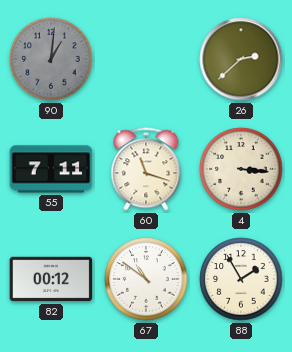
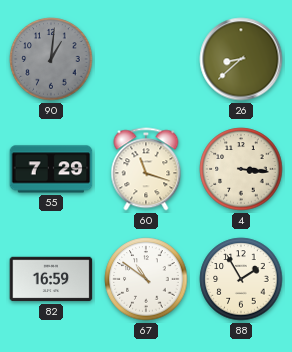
26: 2:38 -> 8:38 (241, 59)
55: 7:11 -> 7:29 (51, 169)
82: 00:12 -> 16:59 (51, 279)
